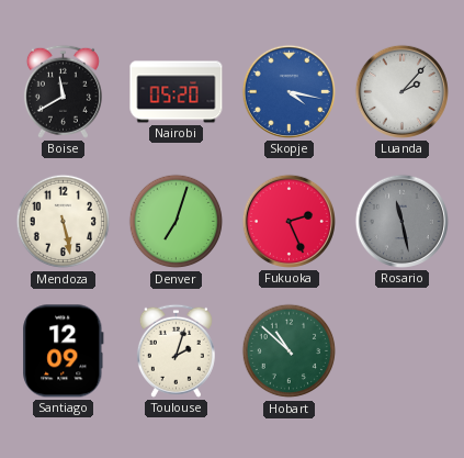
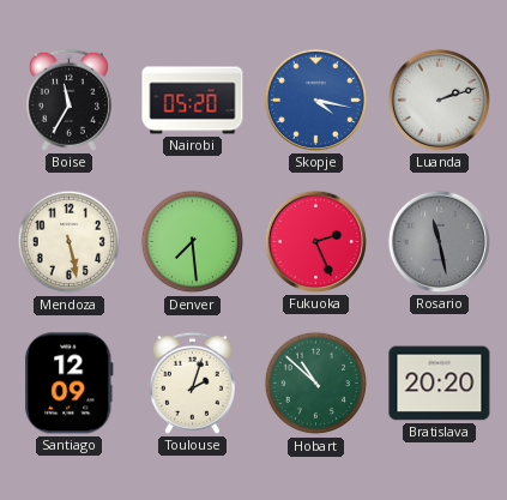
Boise: 11:40 -> 11:35 (68, 100)
Luanda: 2:07 -> 2:12 (439, 100)
Denver: 7:03 -> 7:29 (193, 242)
Bratislava: none -> 20:20 (440, 384)
